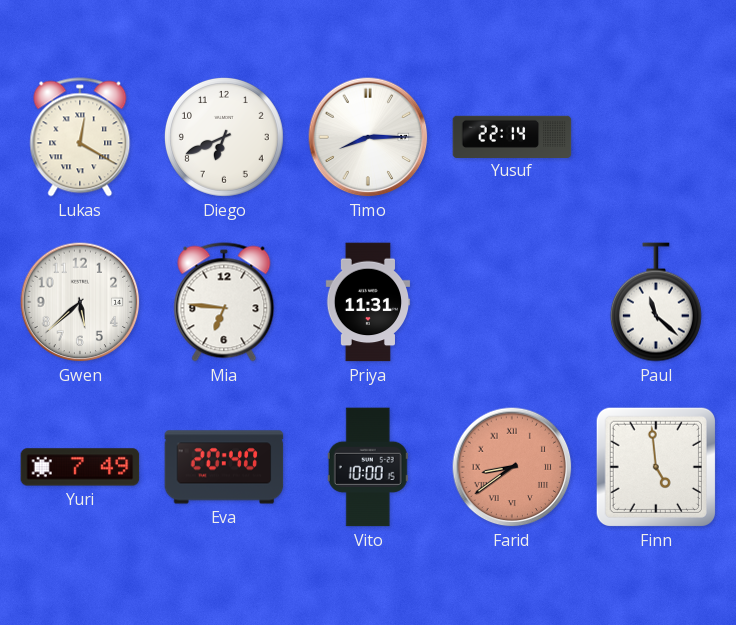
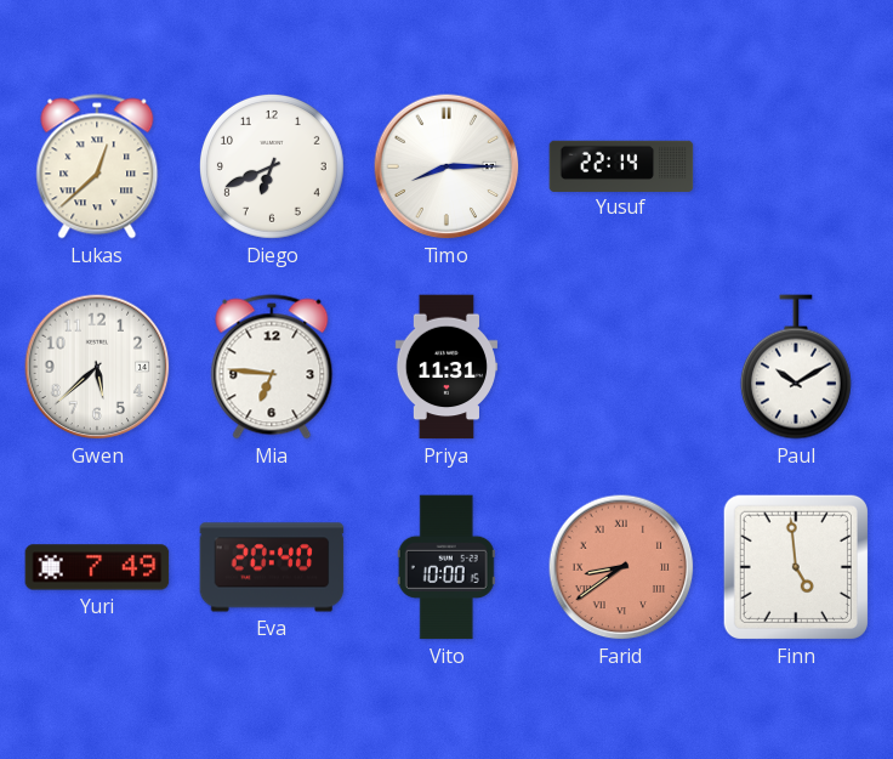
Lukas: 12:20 -> 12:38 (97, 166)
Paul: 11:22 -> 10:10 (796, 367)
